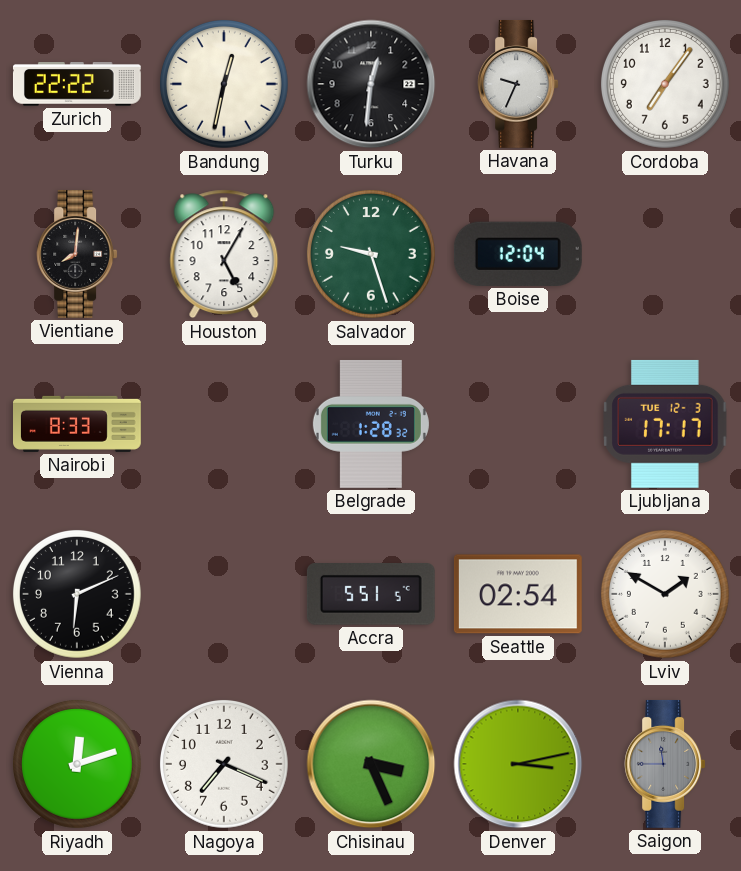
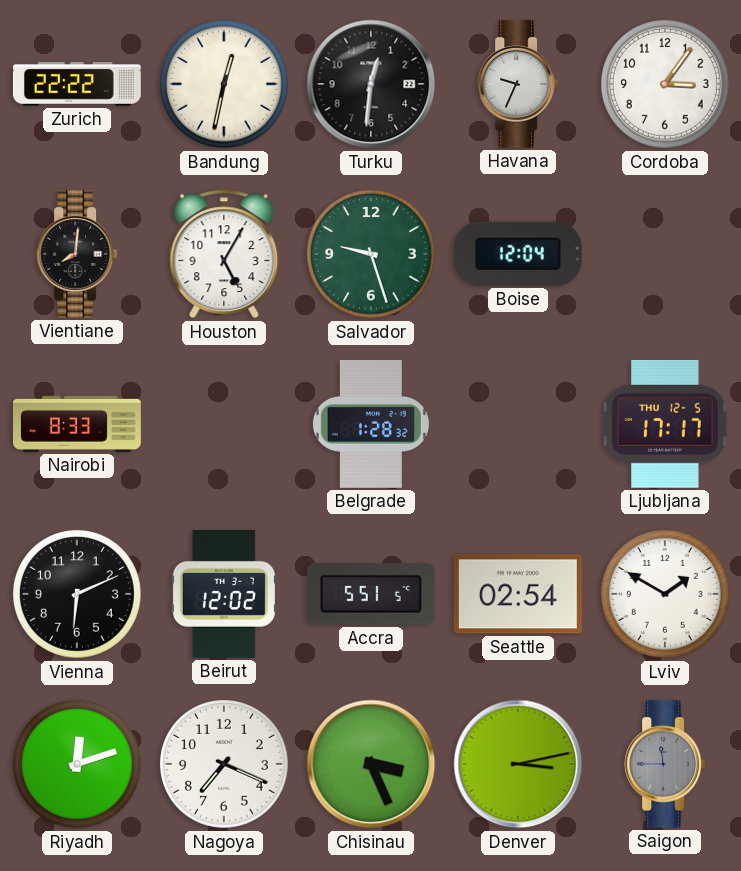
Cordoba: 7:06 -> 3:06 (665, 84)
Ljubljana date: TUE 12-3 -> THU 12-5 (665, 424)
Beirut: none -> 12:02 (224, 594)
